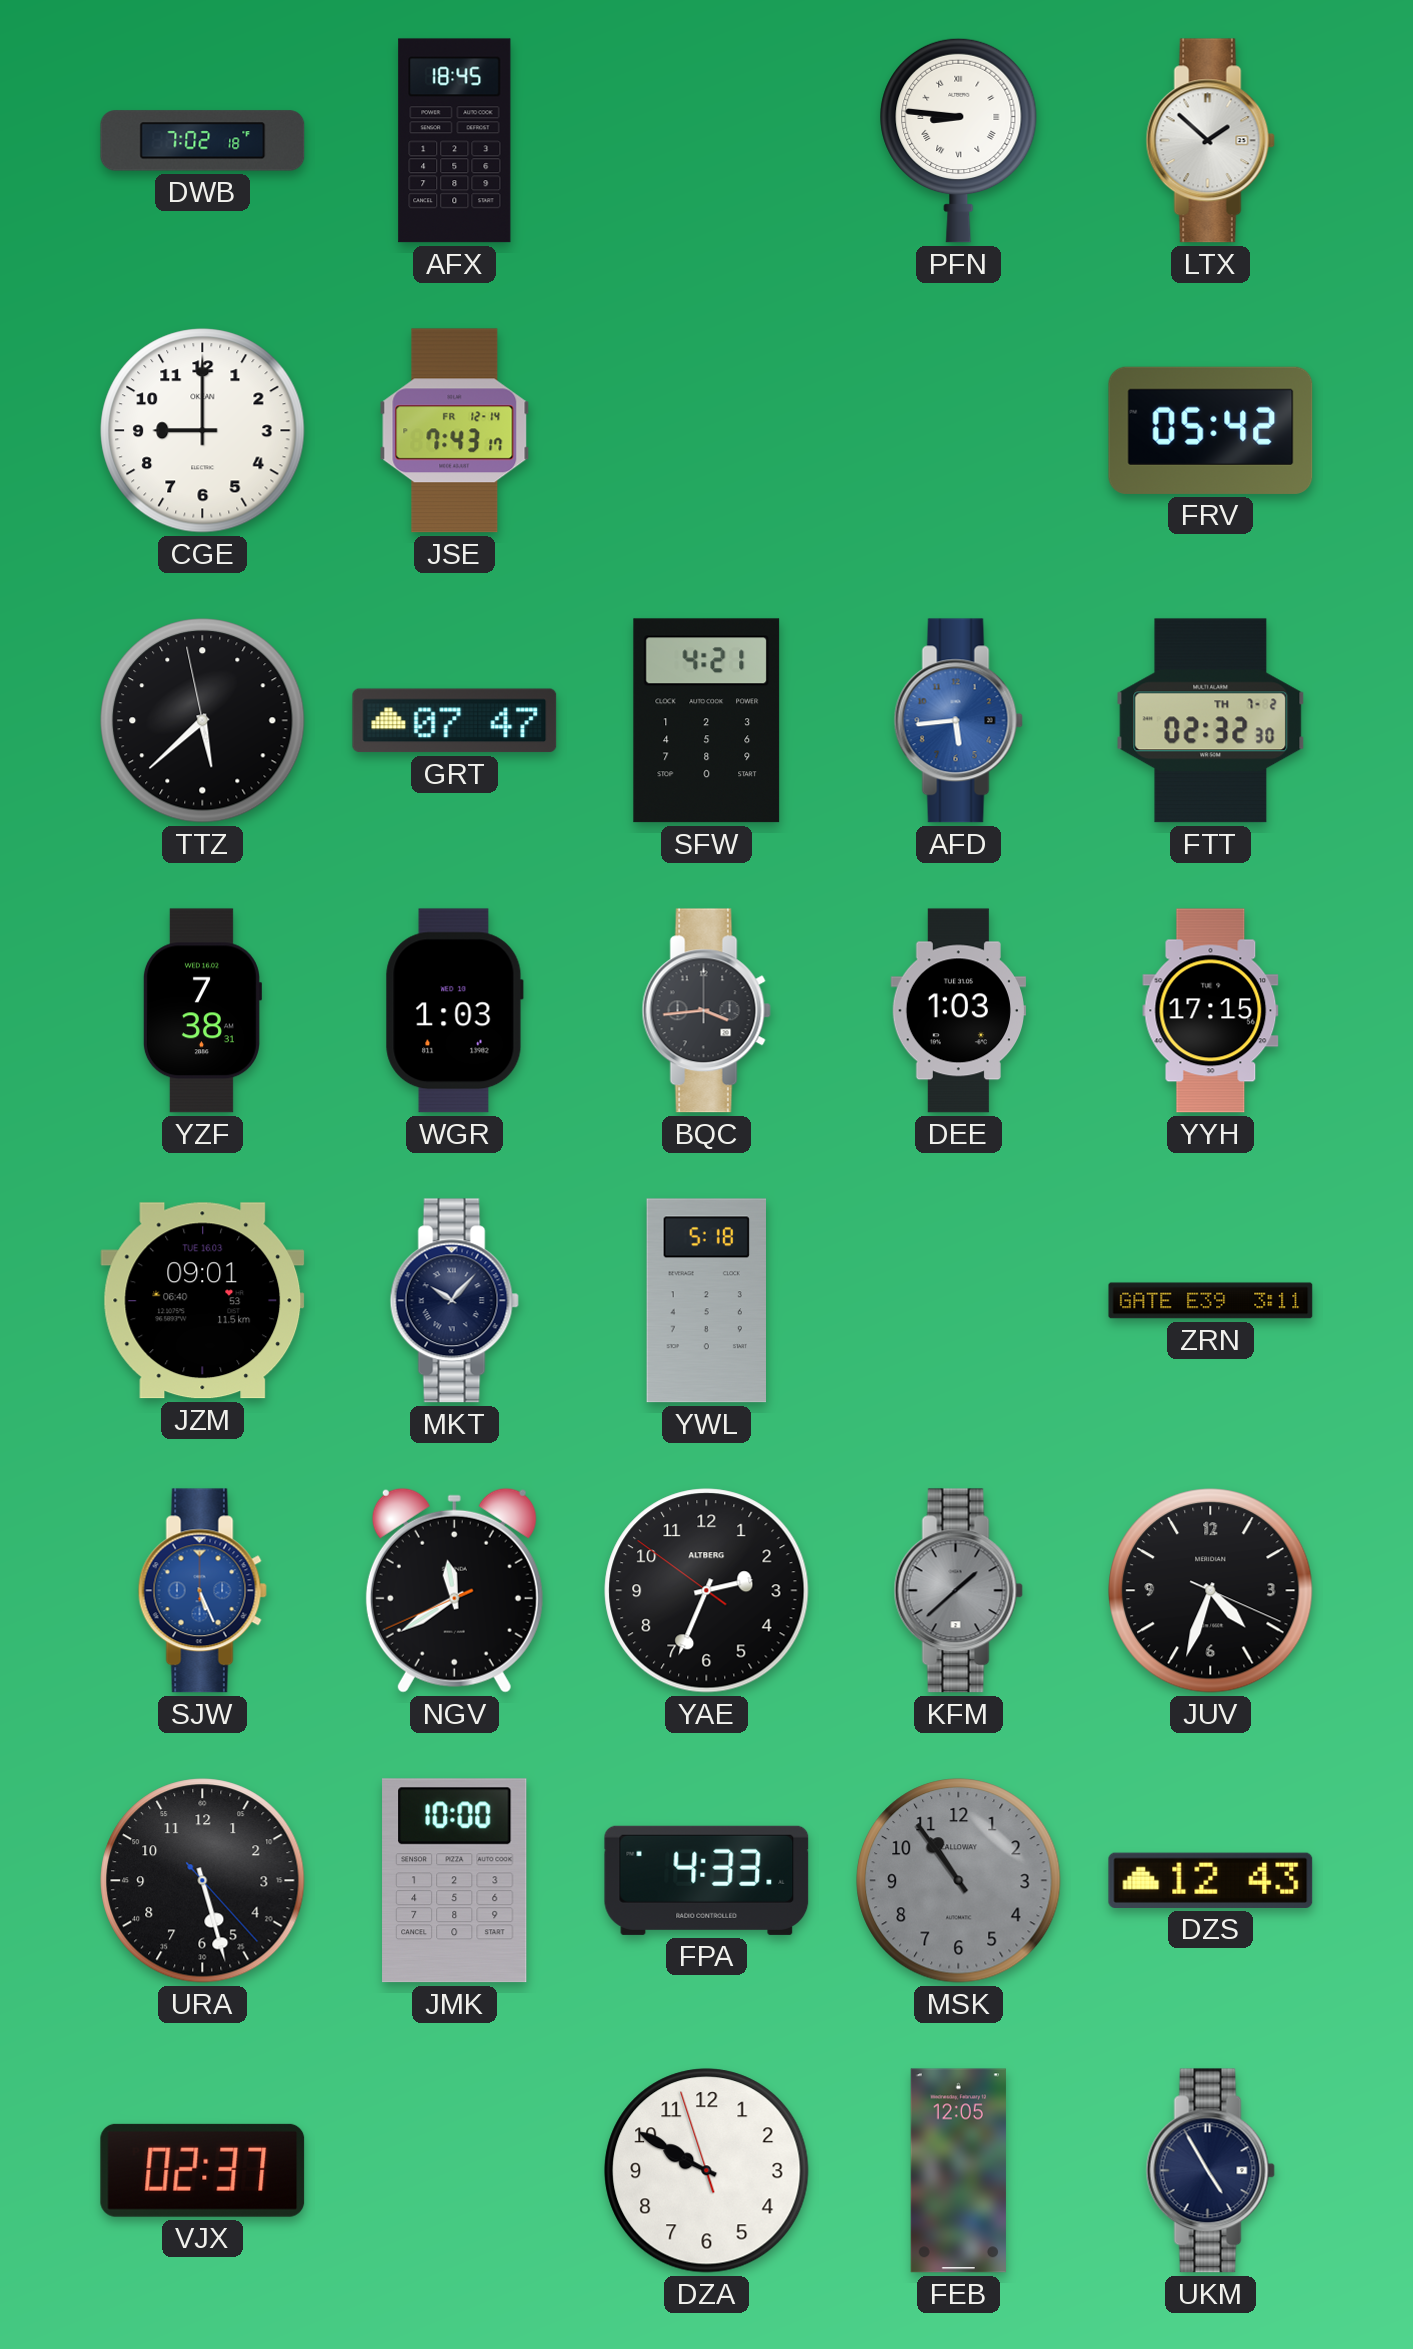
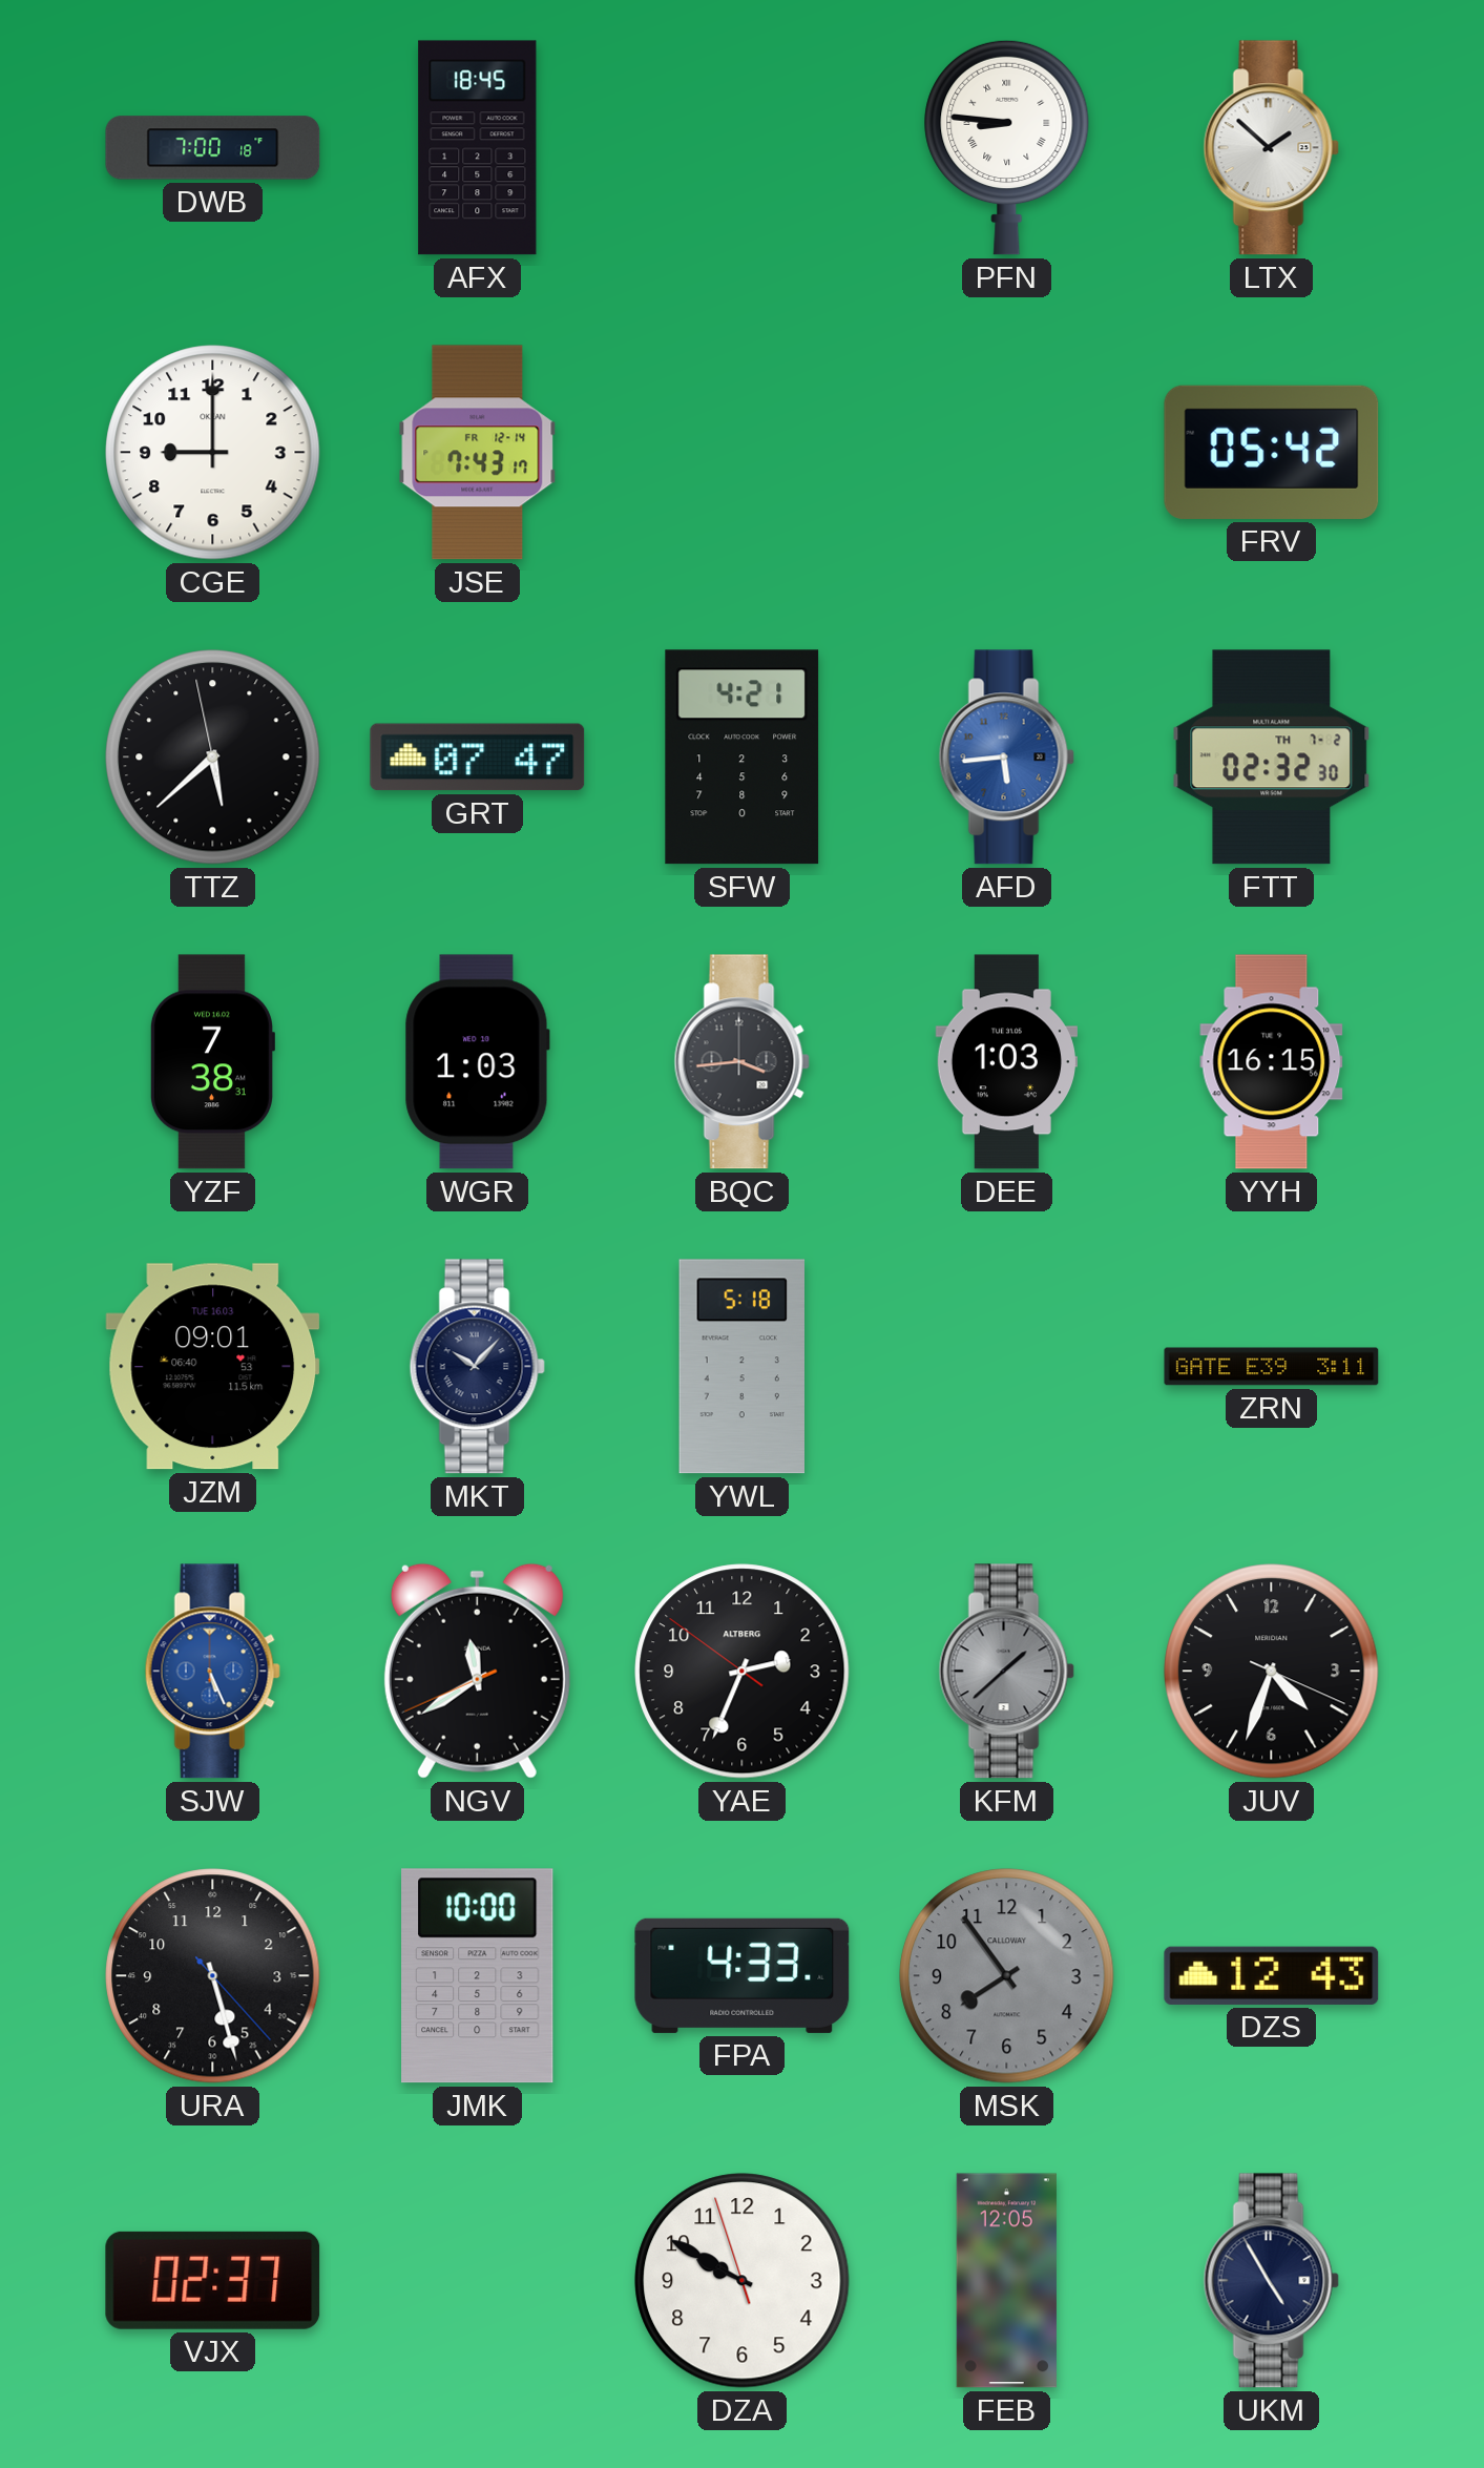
DWB: 7:02 -> 7:00 (213, 148)
YYH: 17:15 -> 16:15 (1272, 1062)
MSK: 10:54 -> 7:54 (1007, 1976)
